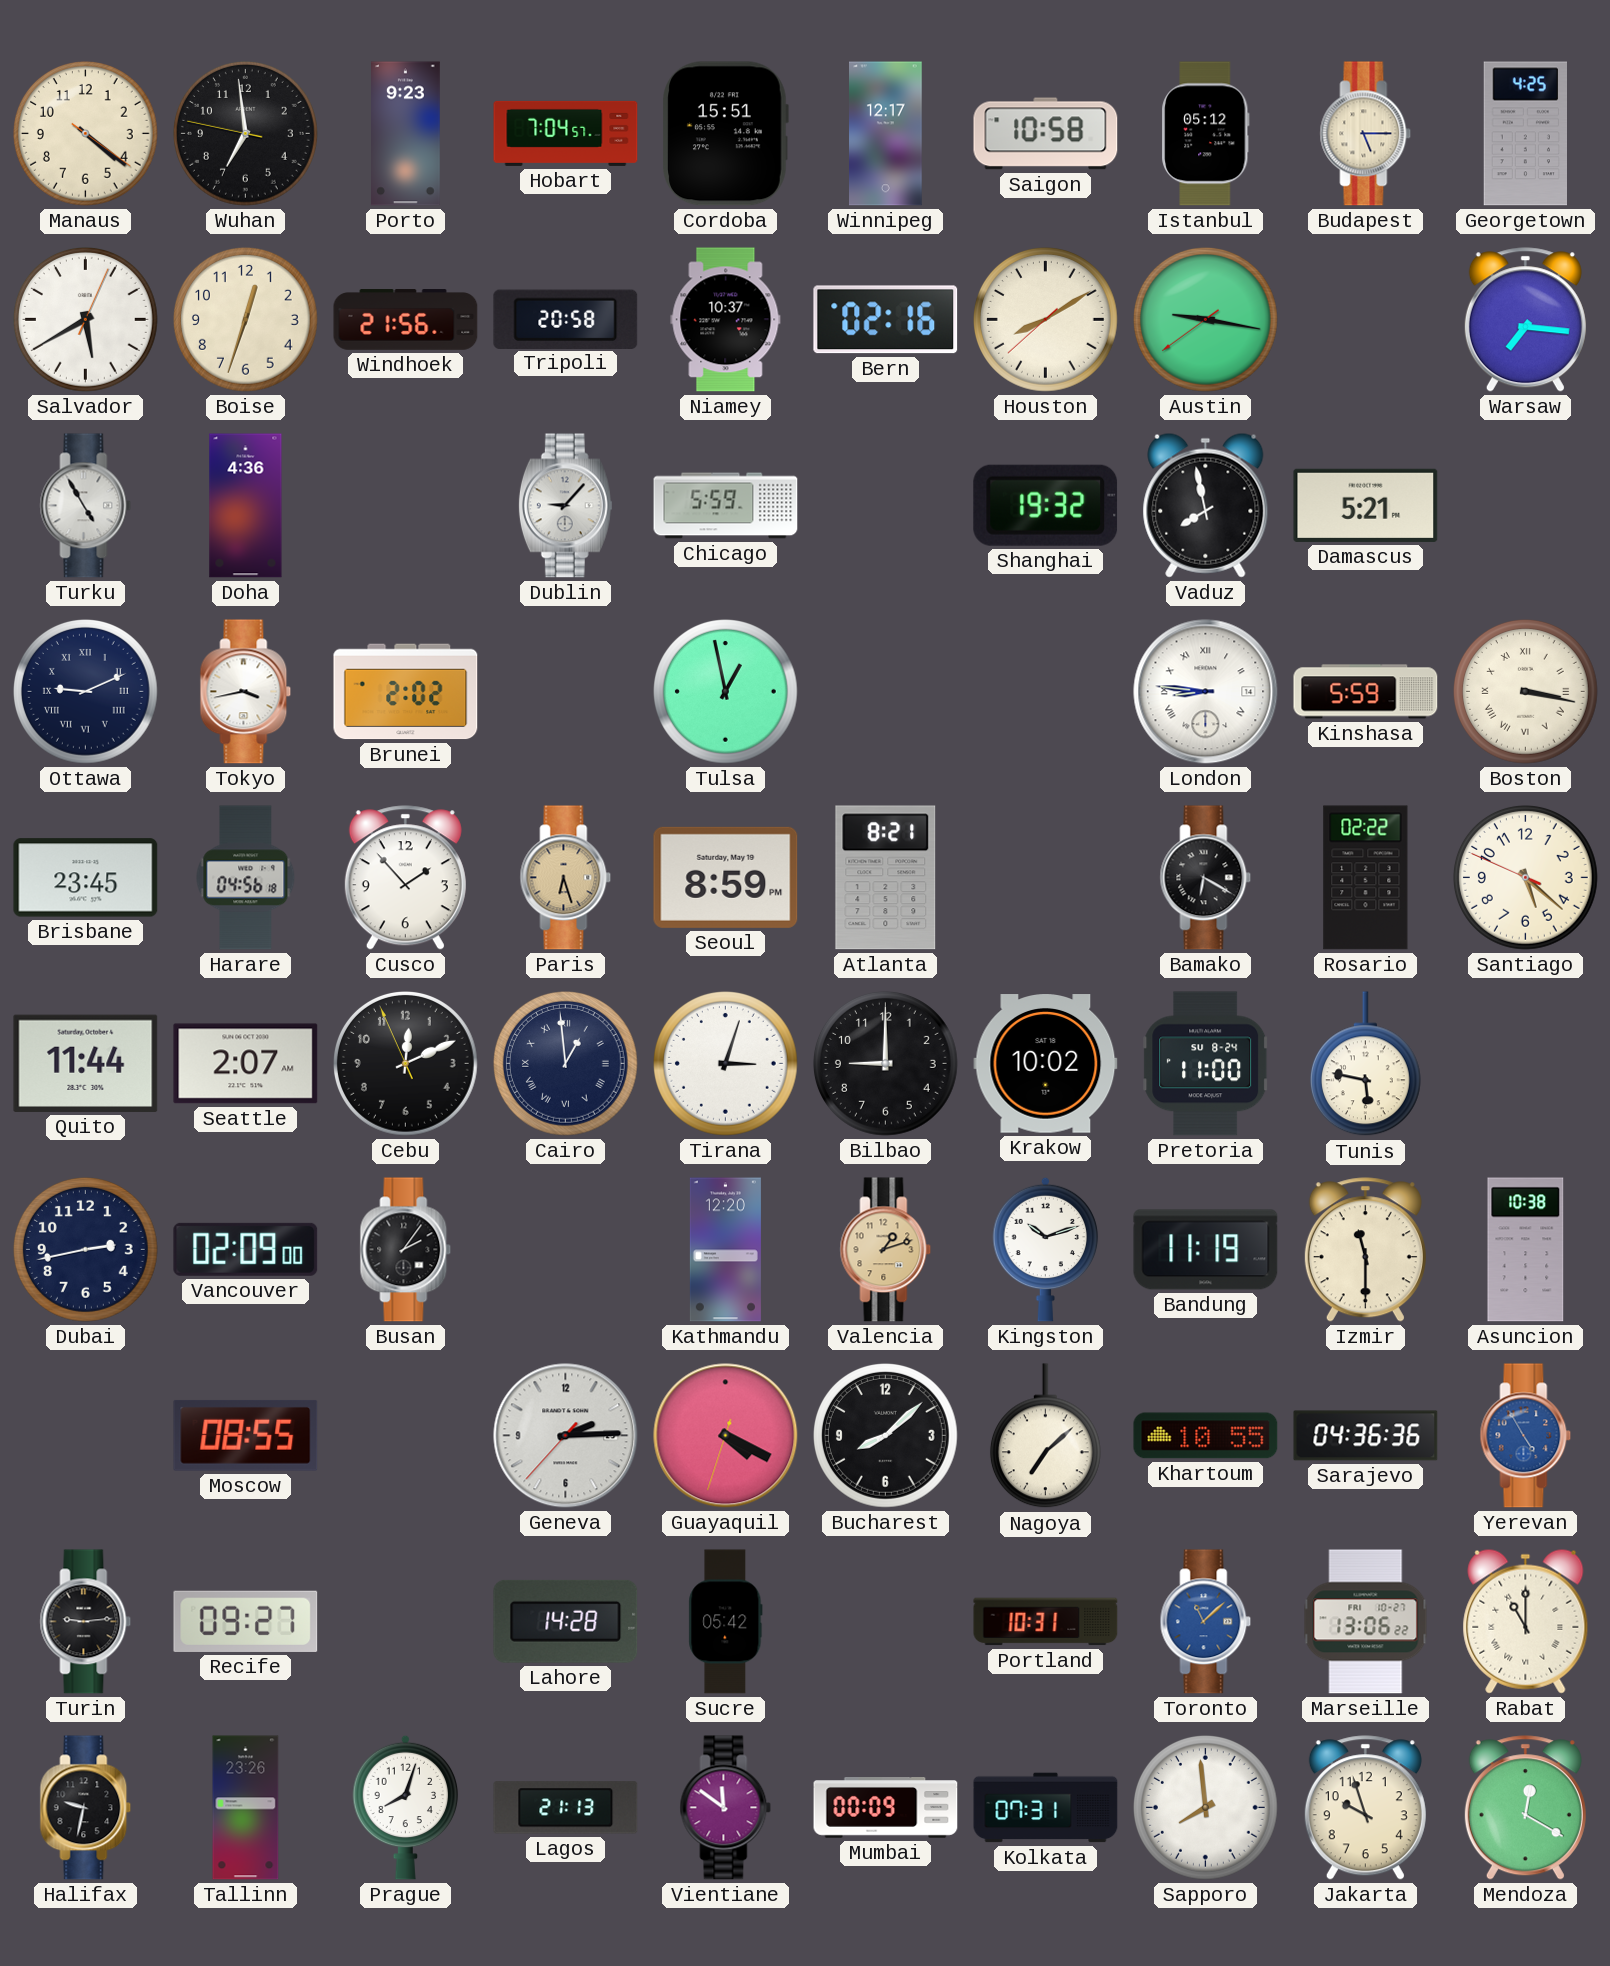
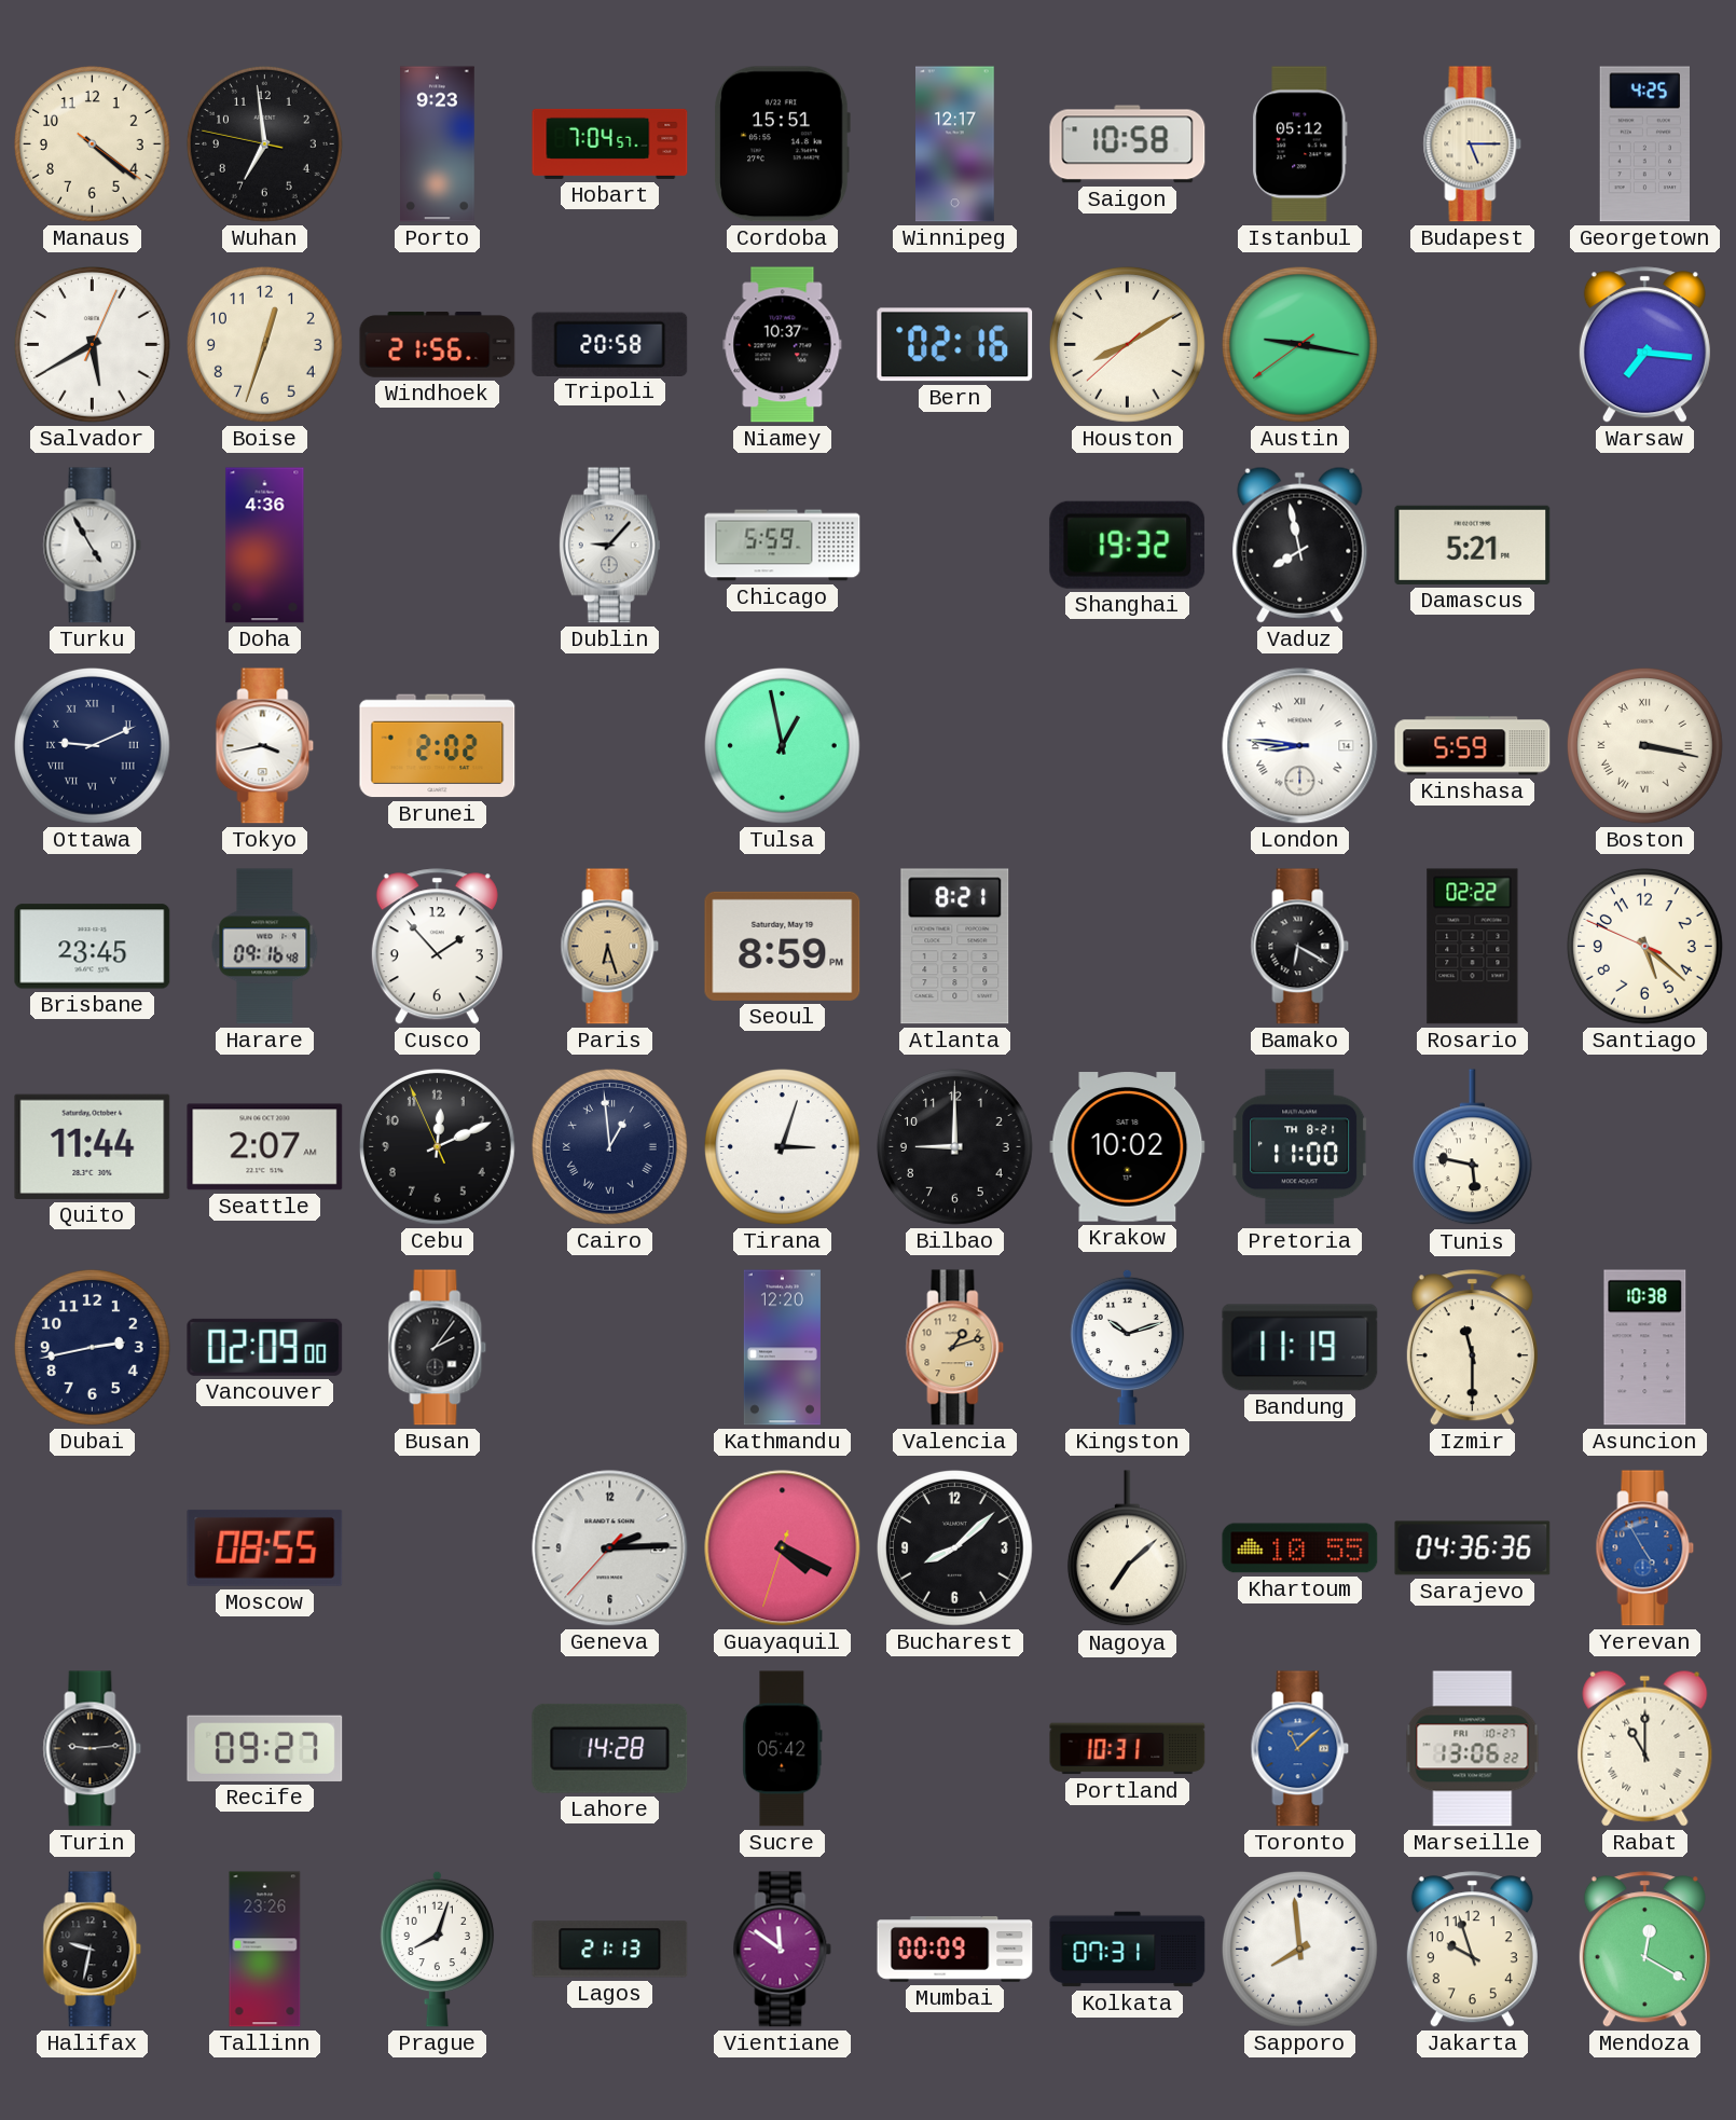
Harare: 04:56 -> 09:16 (265, 947)
Pretoria date: SU 8-24 -> TH 8-21 (1300, 1147)
